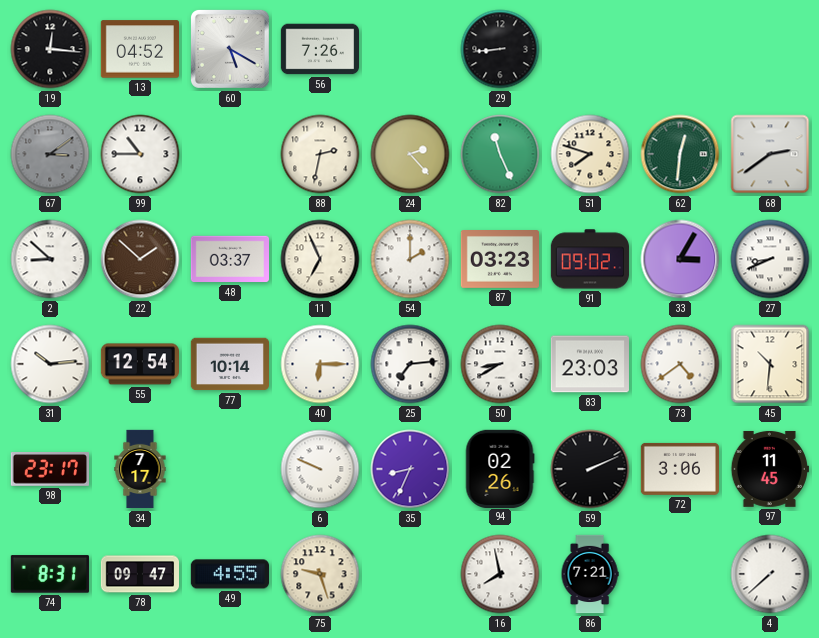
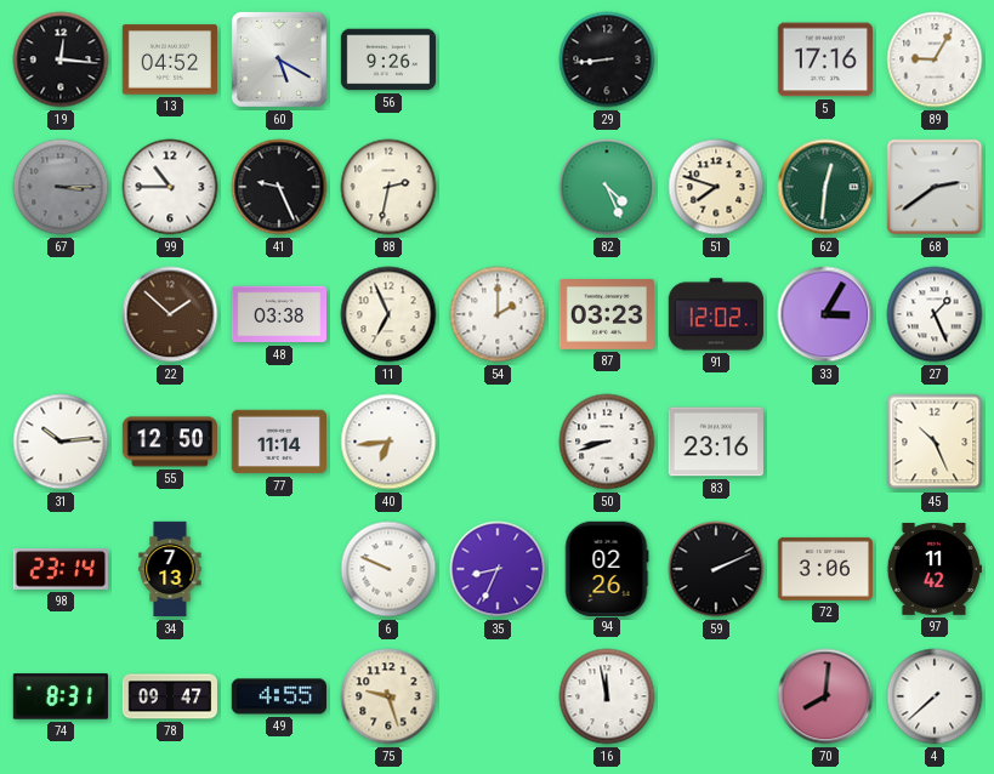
56: 7:26 -> 9:26 (387, 59)
5: none -> 17:16 (825, 59)
89: none -> 9:05 (935, 59)
67: 3:09 -> 3:15 (61, 187)
41: none -> 9:26 (279, 187)
24: 2:23 -> none (410, 154)
82: 11:26 -> 4:26 (607, 187)
2: 8:52 -> none (50, 259)
48: 03:37 -> 03:38 (278, 314)
91: 09:02 -> 12:02 (715, 314)
27: 8:41 -> 1:26 (935, 314)
55: 12:54 -> 12:50 (169, 442)
77: 10:14 -> 11:14 (278, 442)
40: 6:15 -> 6:44 (388, 442)
25: 7:14 -> none (410, 364)
50: 8:40 -> 8:42 (607, 442)
83: 23:03 -> 23:16 (715, 442)
73: 4:39 -> none (680, 364)
45: 10:31 -> 10:26 (935, 442)
98: 23:17 -> 23:14 (59, 570)
34: 7:17 -> 7:13 (170, 569)
97: 11:45 -> 11:42 (935, 569)
16: 7:58 -> 11:58 (607, 696)
86: 7:21 -> none (590, 574)
70: none -> 8:01 (825, 696)
